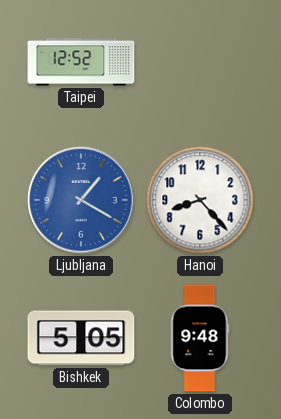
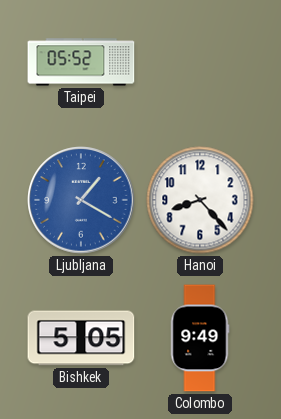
Taipei: 12:52 -> 05:52 (81, 62)
Colombo: 9:48 -> 9:49 (200, 338)
